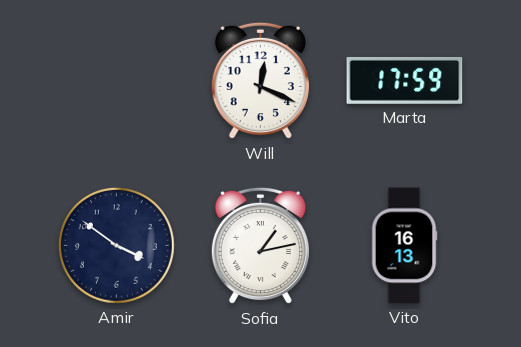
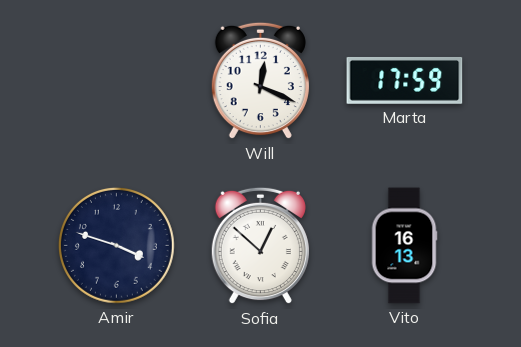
Amir: 3:51 -> 3:48 (116, 245)
Sofia: 1:13 -> 12:52 (260, 246)
